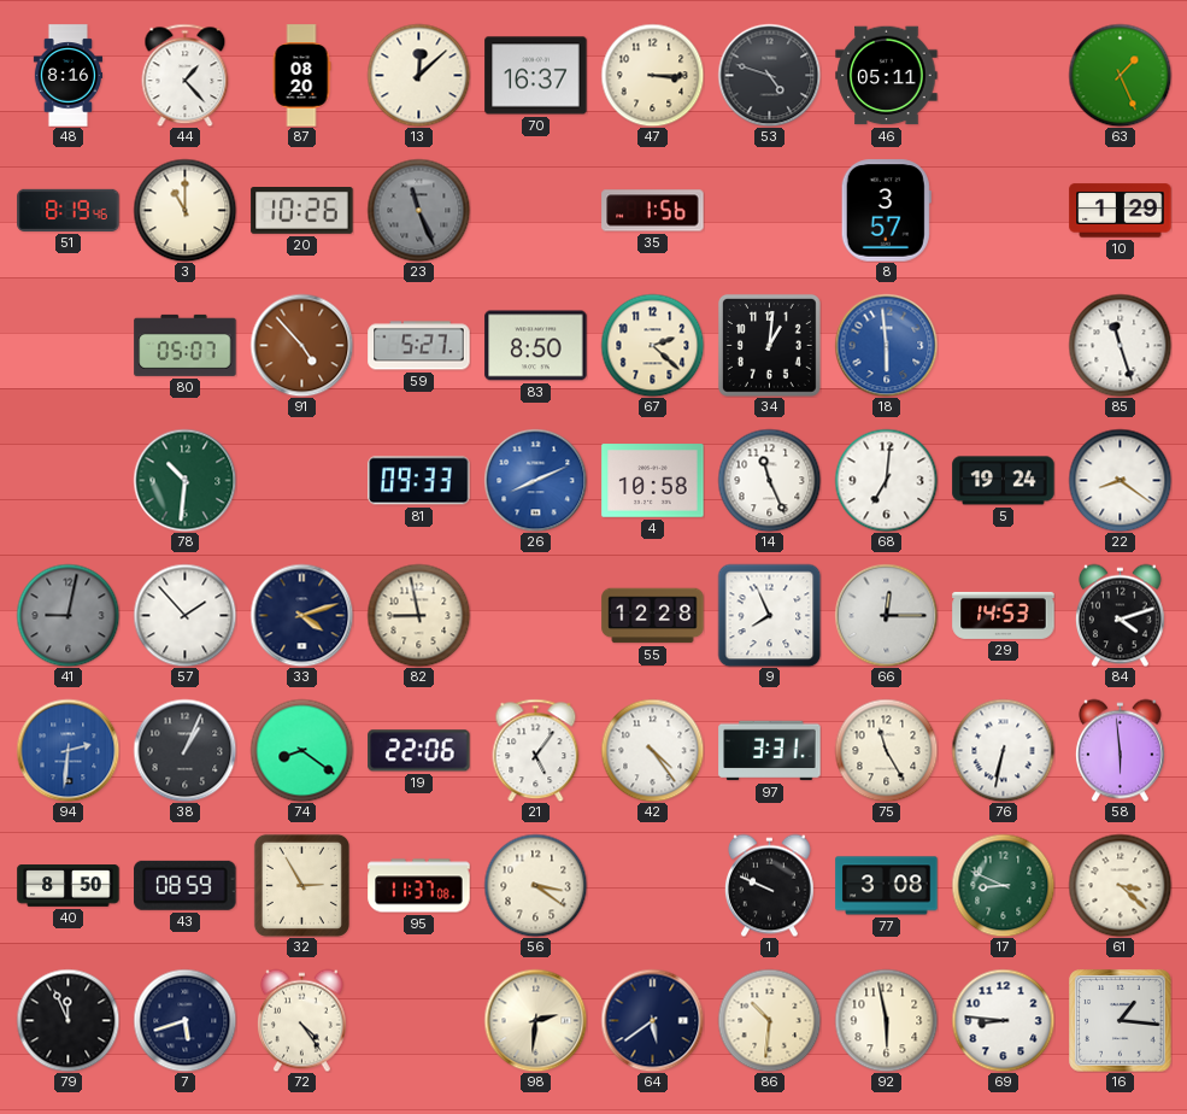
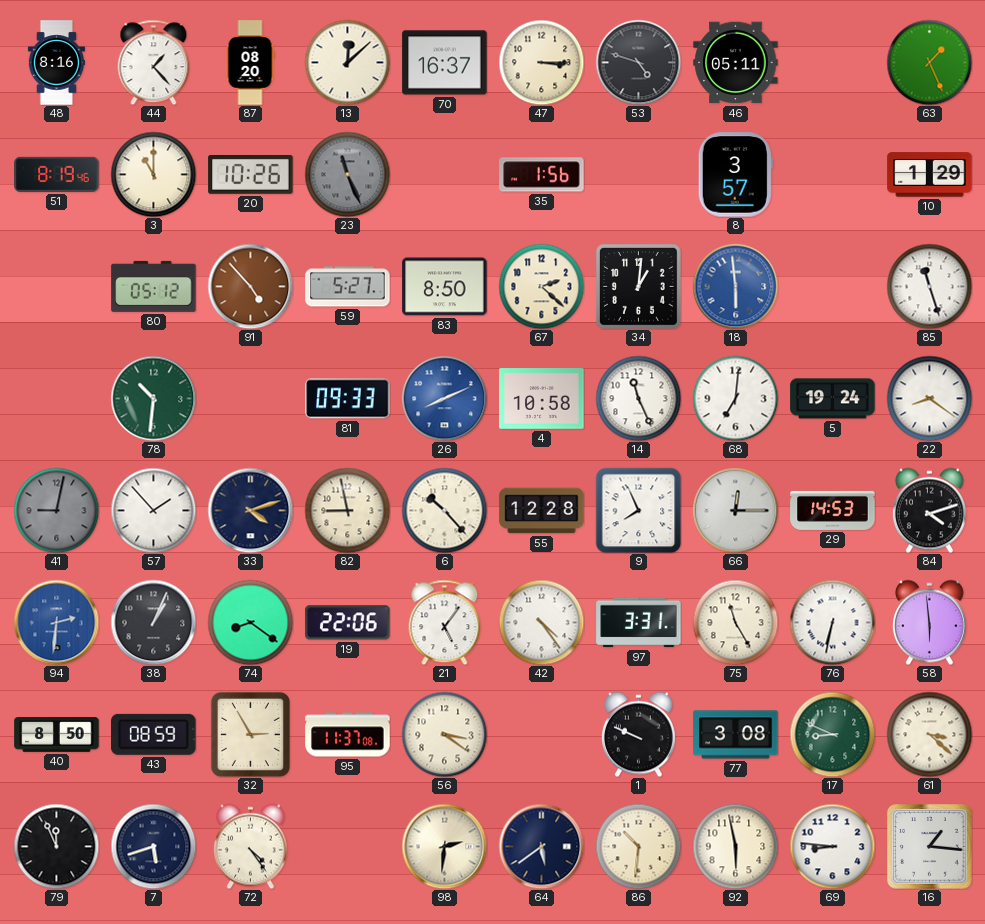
80: 05:07 -> 05:12 (154, 286)
6: none -> 10:23 (444, 510)
